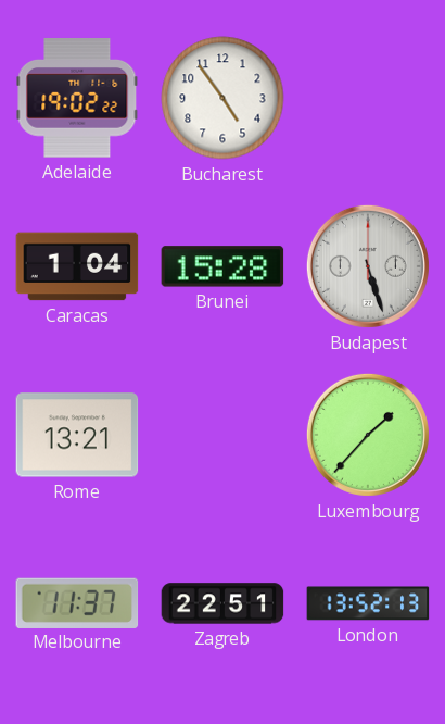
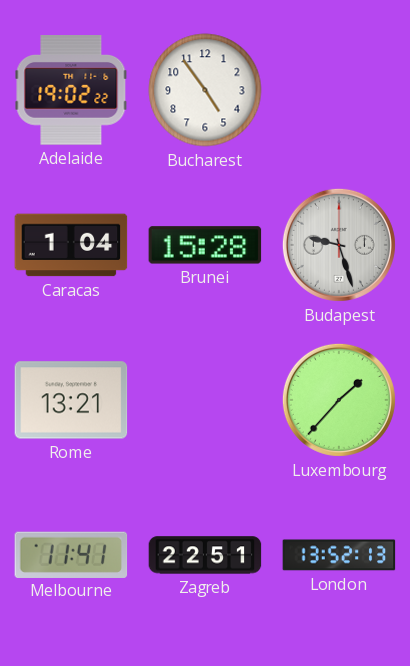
Budapest: 5:27 -> 9:27 (339, 245)
Melbourne: 11:37 -> 11:41 (71, 554)
